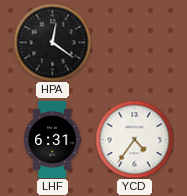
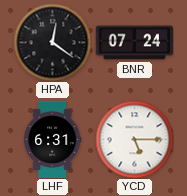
BNR: none -> 07:24 (134, 43)
YCD: 4:36 -> 5:15 (134, 139)
